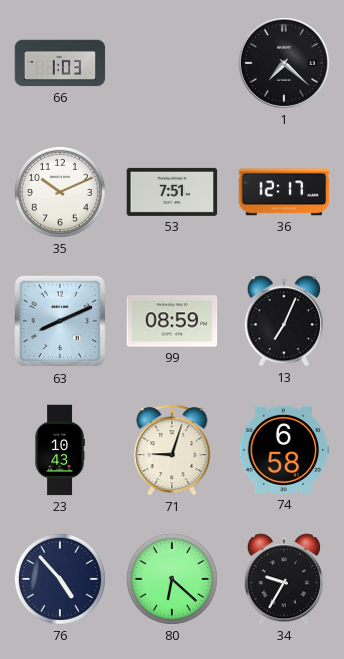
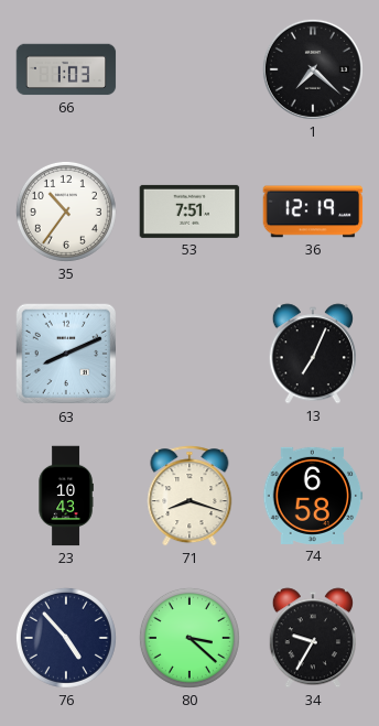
35: 10:11 -> 10:36 (66, 212)
36: 12:17 -> 12:19 (313, 212)
99: 08:59 -> none (172, 321)
71: 9:03 -> 8:18 (189, 496)
80: 6:22 -> 3:22 (189, 638)
